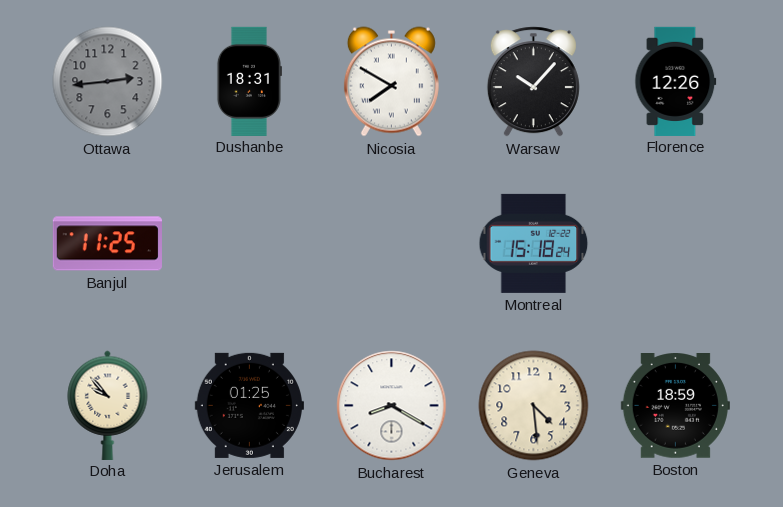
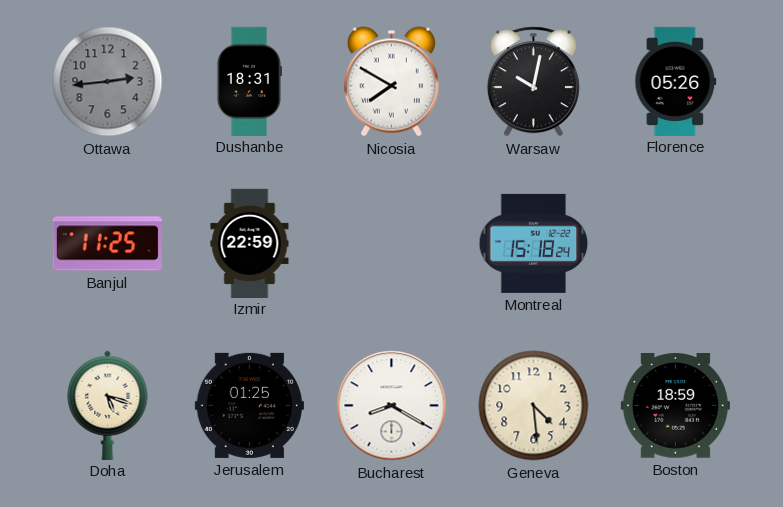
Warsaw: 10:07 -> 10:02 (533, 82)
Florence: 12:26 -> 05:26 (676, 81)
Izmir: none -> 22:59 (250, 243)
Doha: 9:53 -> 5:18 (108, 405)
